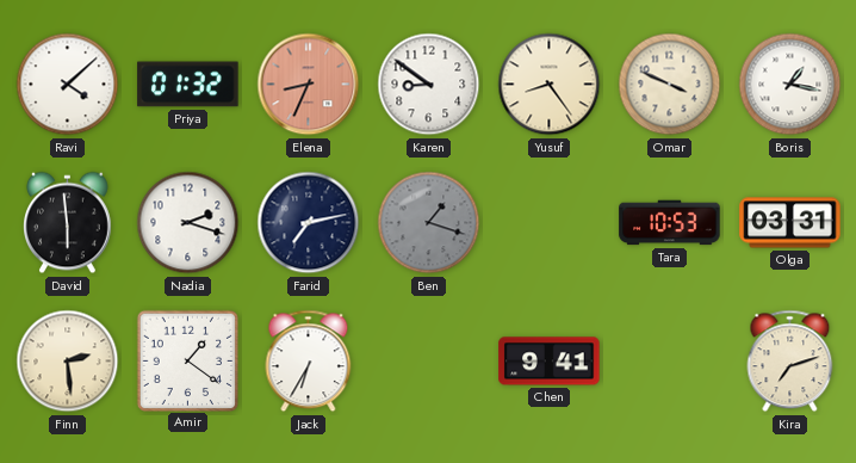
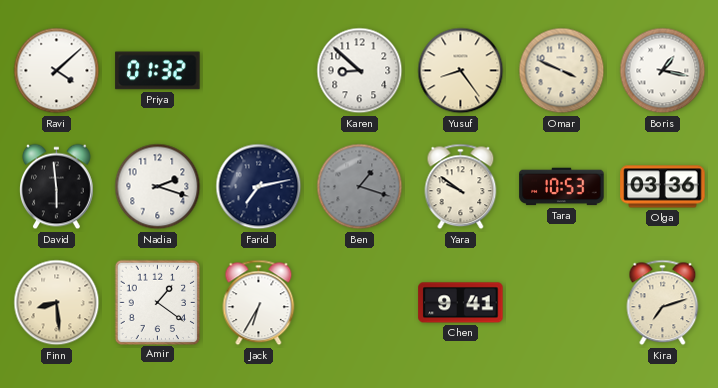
Elena: 8:34 -> none (309, 85)
Karen: 8:51 -> 8:52 (360, 71)
Yara: none -> 9:51 (461, 187)
Olga: 03:31 -> 03:36 (663, 187)
Finn: 2:29 -> 8:29 (57, 303)
